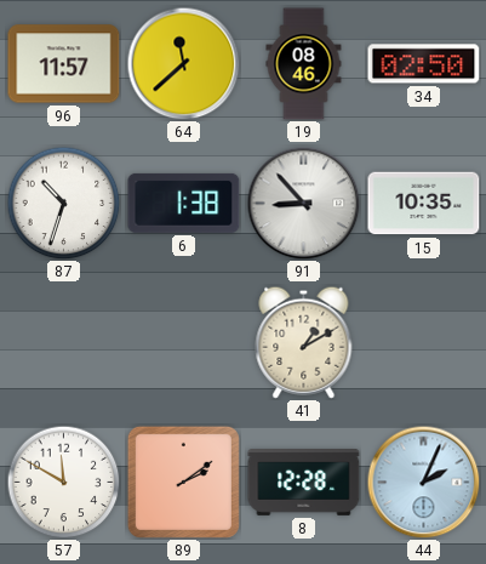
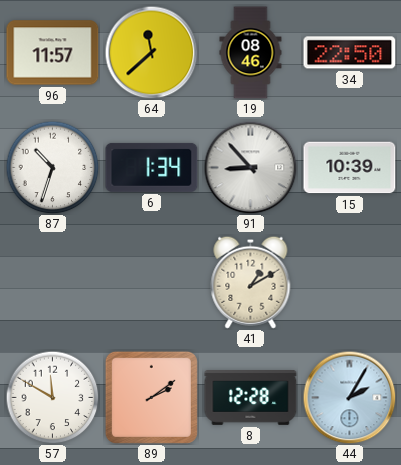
34: 02:50 -> 22:50 (350, 53)
6: 1:38 -> 1:34 (152, 167)
15: 10:35 -> 10:39 (350, 168)
44: 2:04 -> 2:05 (349, 397)
